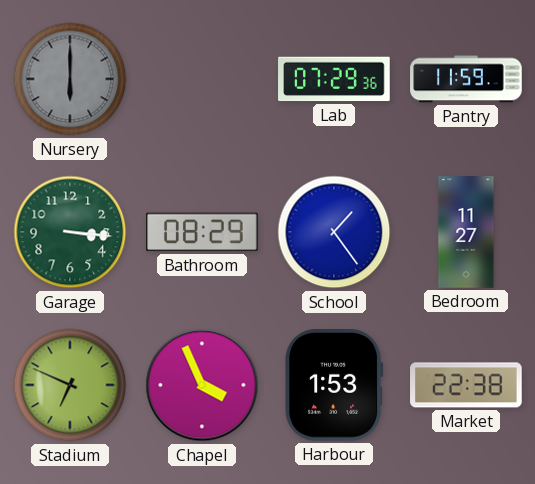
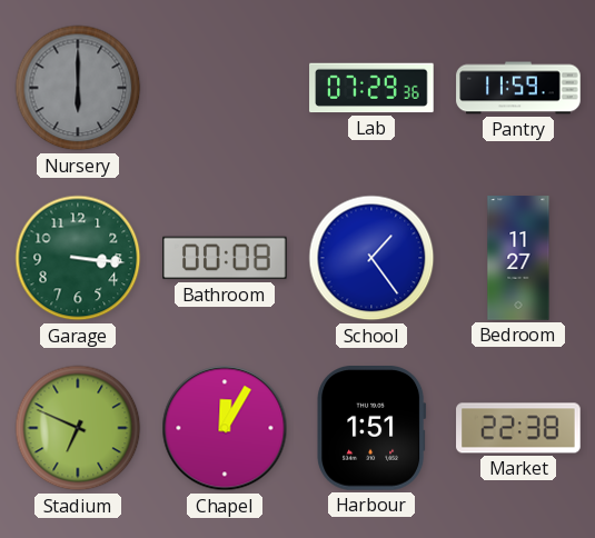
Bathroom: 08:29 -> 00:08 (225, 258)
Chapel: 3:56 -> 12:05 (225, 428)
Harbour: 1:53 -> 1:51 (371, 429)
